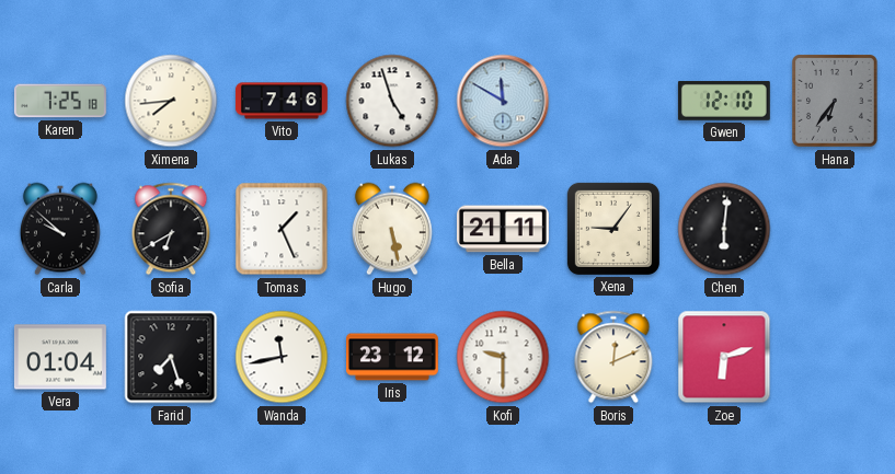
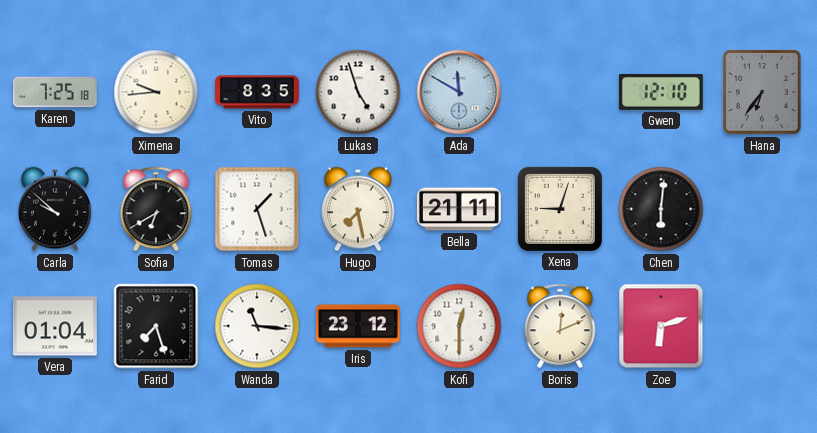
Ximena: 7:44 -> 9:44 (156, 92)
Vito: 7:46 -> 8:35 (257, 92)
Tomas: 1:26 -> 1:27 (257, 209)
Hugo: 5:28 -> 7:28 (358, 209)
Xena: 9:06 -> 9:03 (560, 209)
Wanda: 11:43 -> 11:16 (257, 326)
Kofi: 9:30 -> 12:30 (459, 326)
